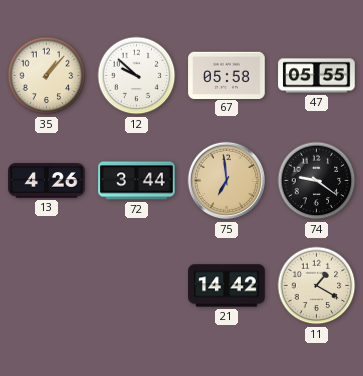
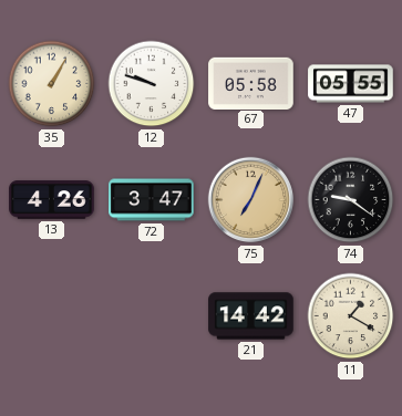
35: 1:07 -> 1:05 (52, 84)
12: 9:52 -> 9:48 (152, 84)
72: 3:44 -> 3:47 (152, 200)
75: 6:59 -> 7:04 (251, 200)
